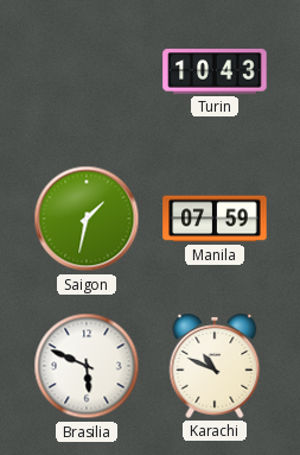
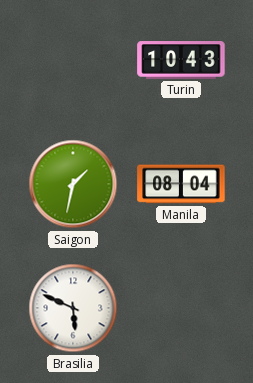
Manila: 07:59 -> 08:04 (181, 184)
Karachi: 10:49 -> none (215, 366)
